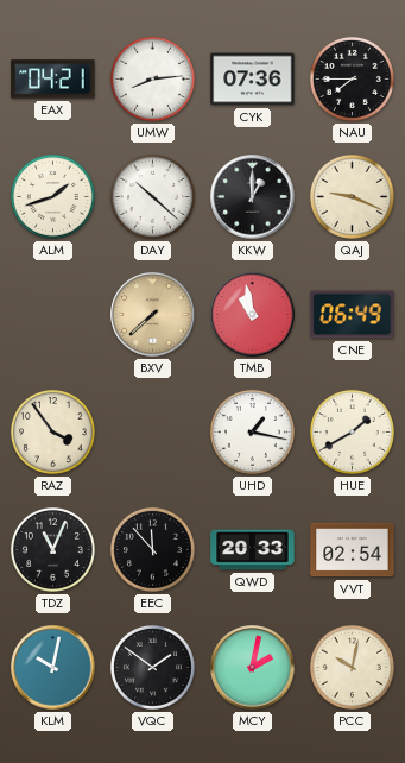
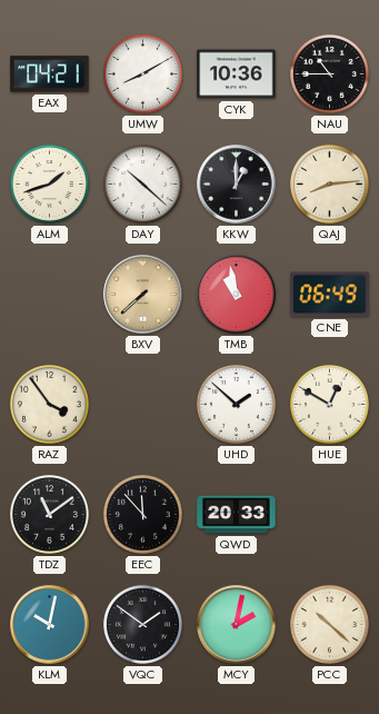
UMW: 8:14 -> 8:10 (142, 73)
CYK: 07:36 -> 10:36 (237, 75)
NAU: 7:45 -> 10:45 (329, 73)
QAJ: 9:19 -> 8:14 (329, 184)
UHD: 1:17 -> 1:52 (236, 404)
HUE: 1:40 -> 12:50 (329, 404)
TDZ: 11:04 -> 11:09 (49, 514)
VVT: 02:54 -> none (353, 550)
PCC: 10:02 -> 10:22 (329, 624)
